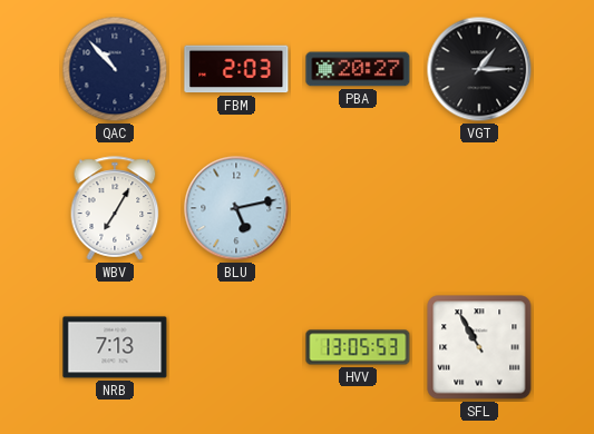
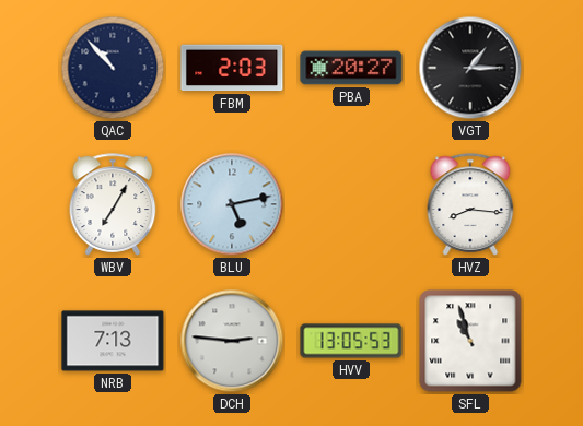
HVZ: none -> 8:16 (470, 204)
DCH: none -> 2:46 (232, 341)
SFL: 10:55 -> 10:57 (470, 341)
